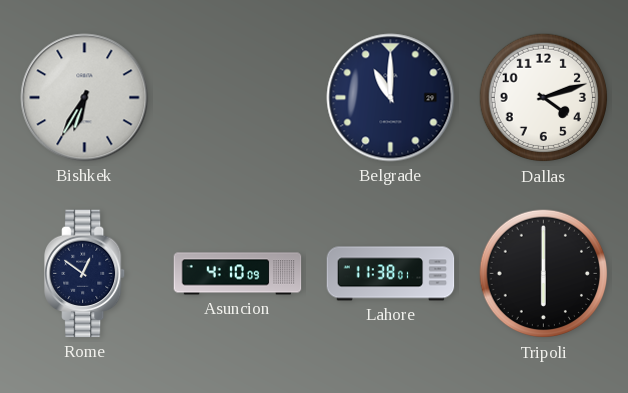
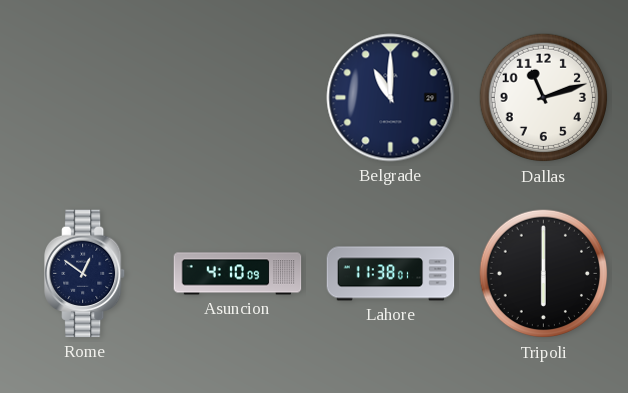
Bishkek: 6:35 -> none (85, 98)
Dallas: 4:12 -> 11:12 (544, 98)
